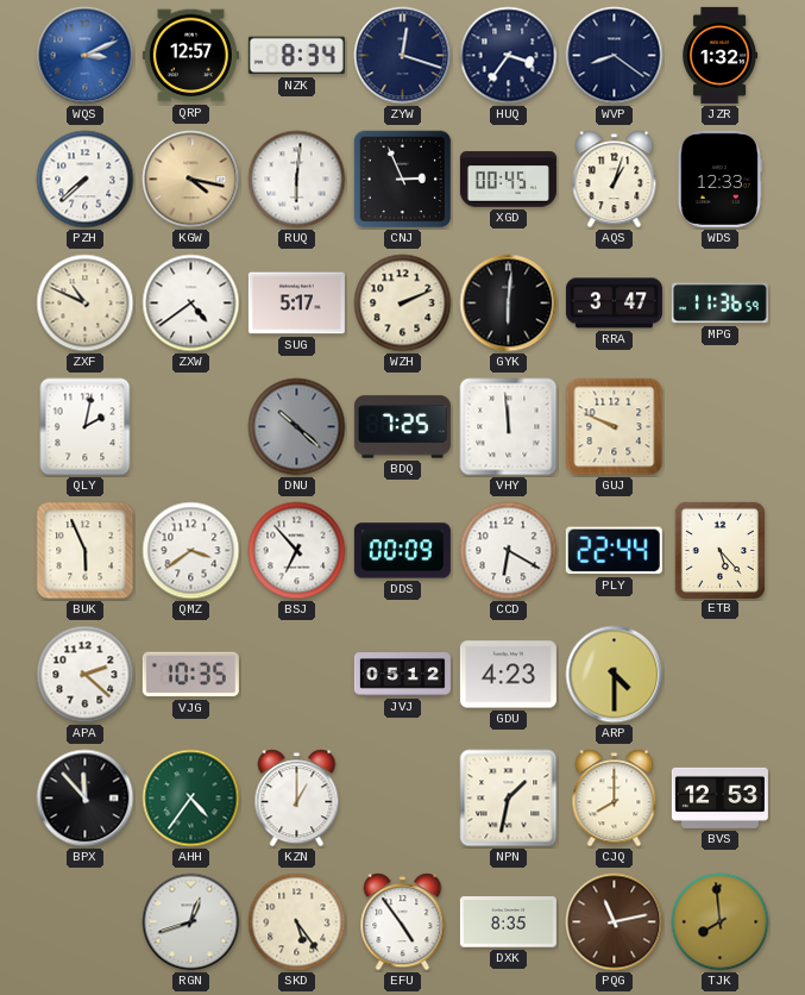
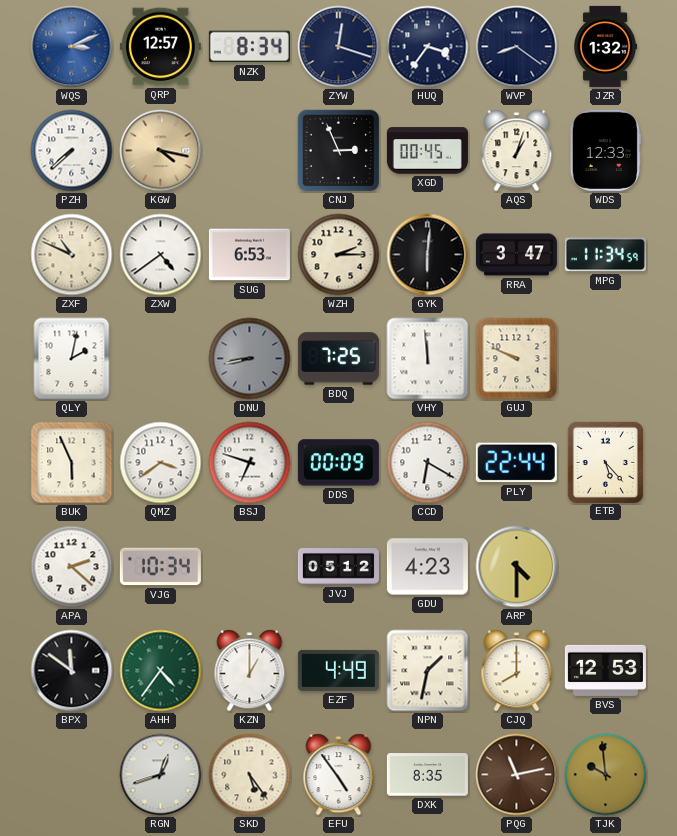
RUQ: 6:01 -> none (297, 180)
SUG: 5:17 -> 6:53 (249, 255)
WZH: 2:11 -> 2:15 (339, 255)
MPG: 11:36 -> 11:34 (605, 255)
DNU: 10:22 -> 8:43 (250, 359)
BSJ: 6:53 -> 6:48 (250, 463)
VJG: 10:35 -> 10:34 (160, 567)
BPX: 11:53 -> 11:51 (72, 671)
EZF: none -> 4:49 (338, 670)
TJK: 7:59 -> 9:59 (606, 775)
